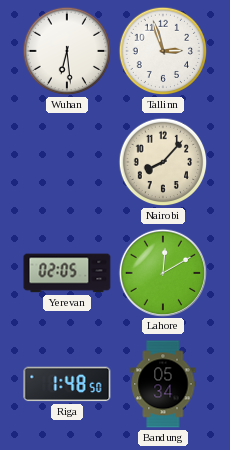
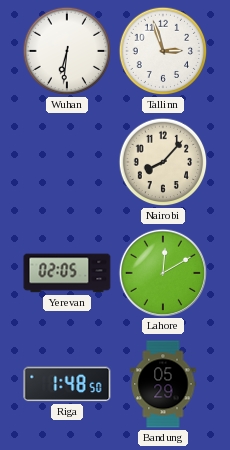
Wuhan: 6:29 -> 6:31 (67, 51)
Bandung: 05:34 -> 05:29 (163, 384)
